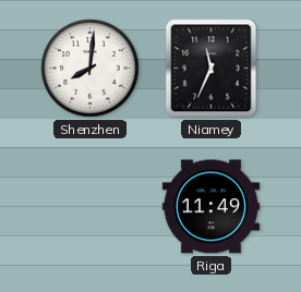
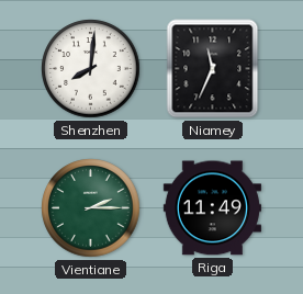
Vientiane: none -> 2:15 (91, 208)
